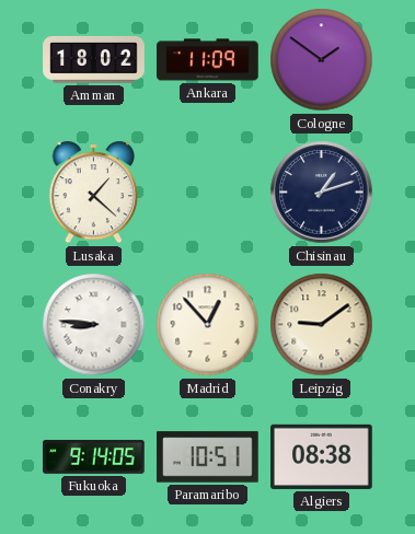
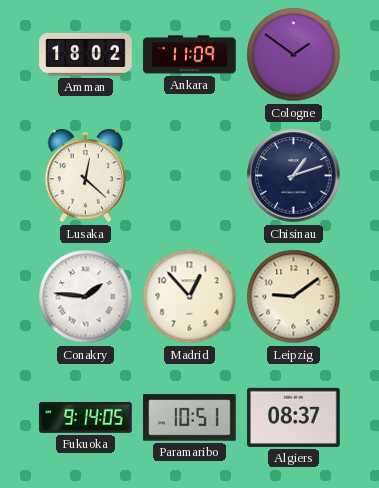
Lusaka: 1:22 -> 12:22 (86, 176)
Conakry: 8:46 -> 1:46 (86, 297)
Algiers: 08:38 -> 08:37 (294, 417)
